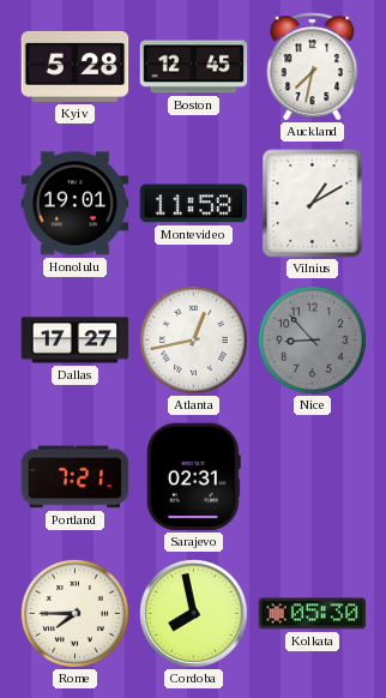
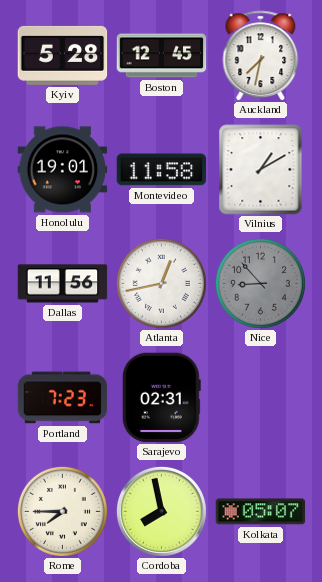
Dallas: 17:27 -> 11:56 (63, 284)
Portland: 7:21 -> 7:23 (63, 398)
Kolkata: 05:30 -> 05:07 (261, 512)
